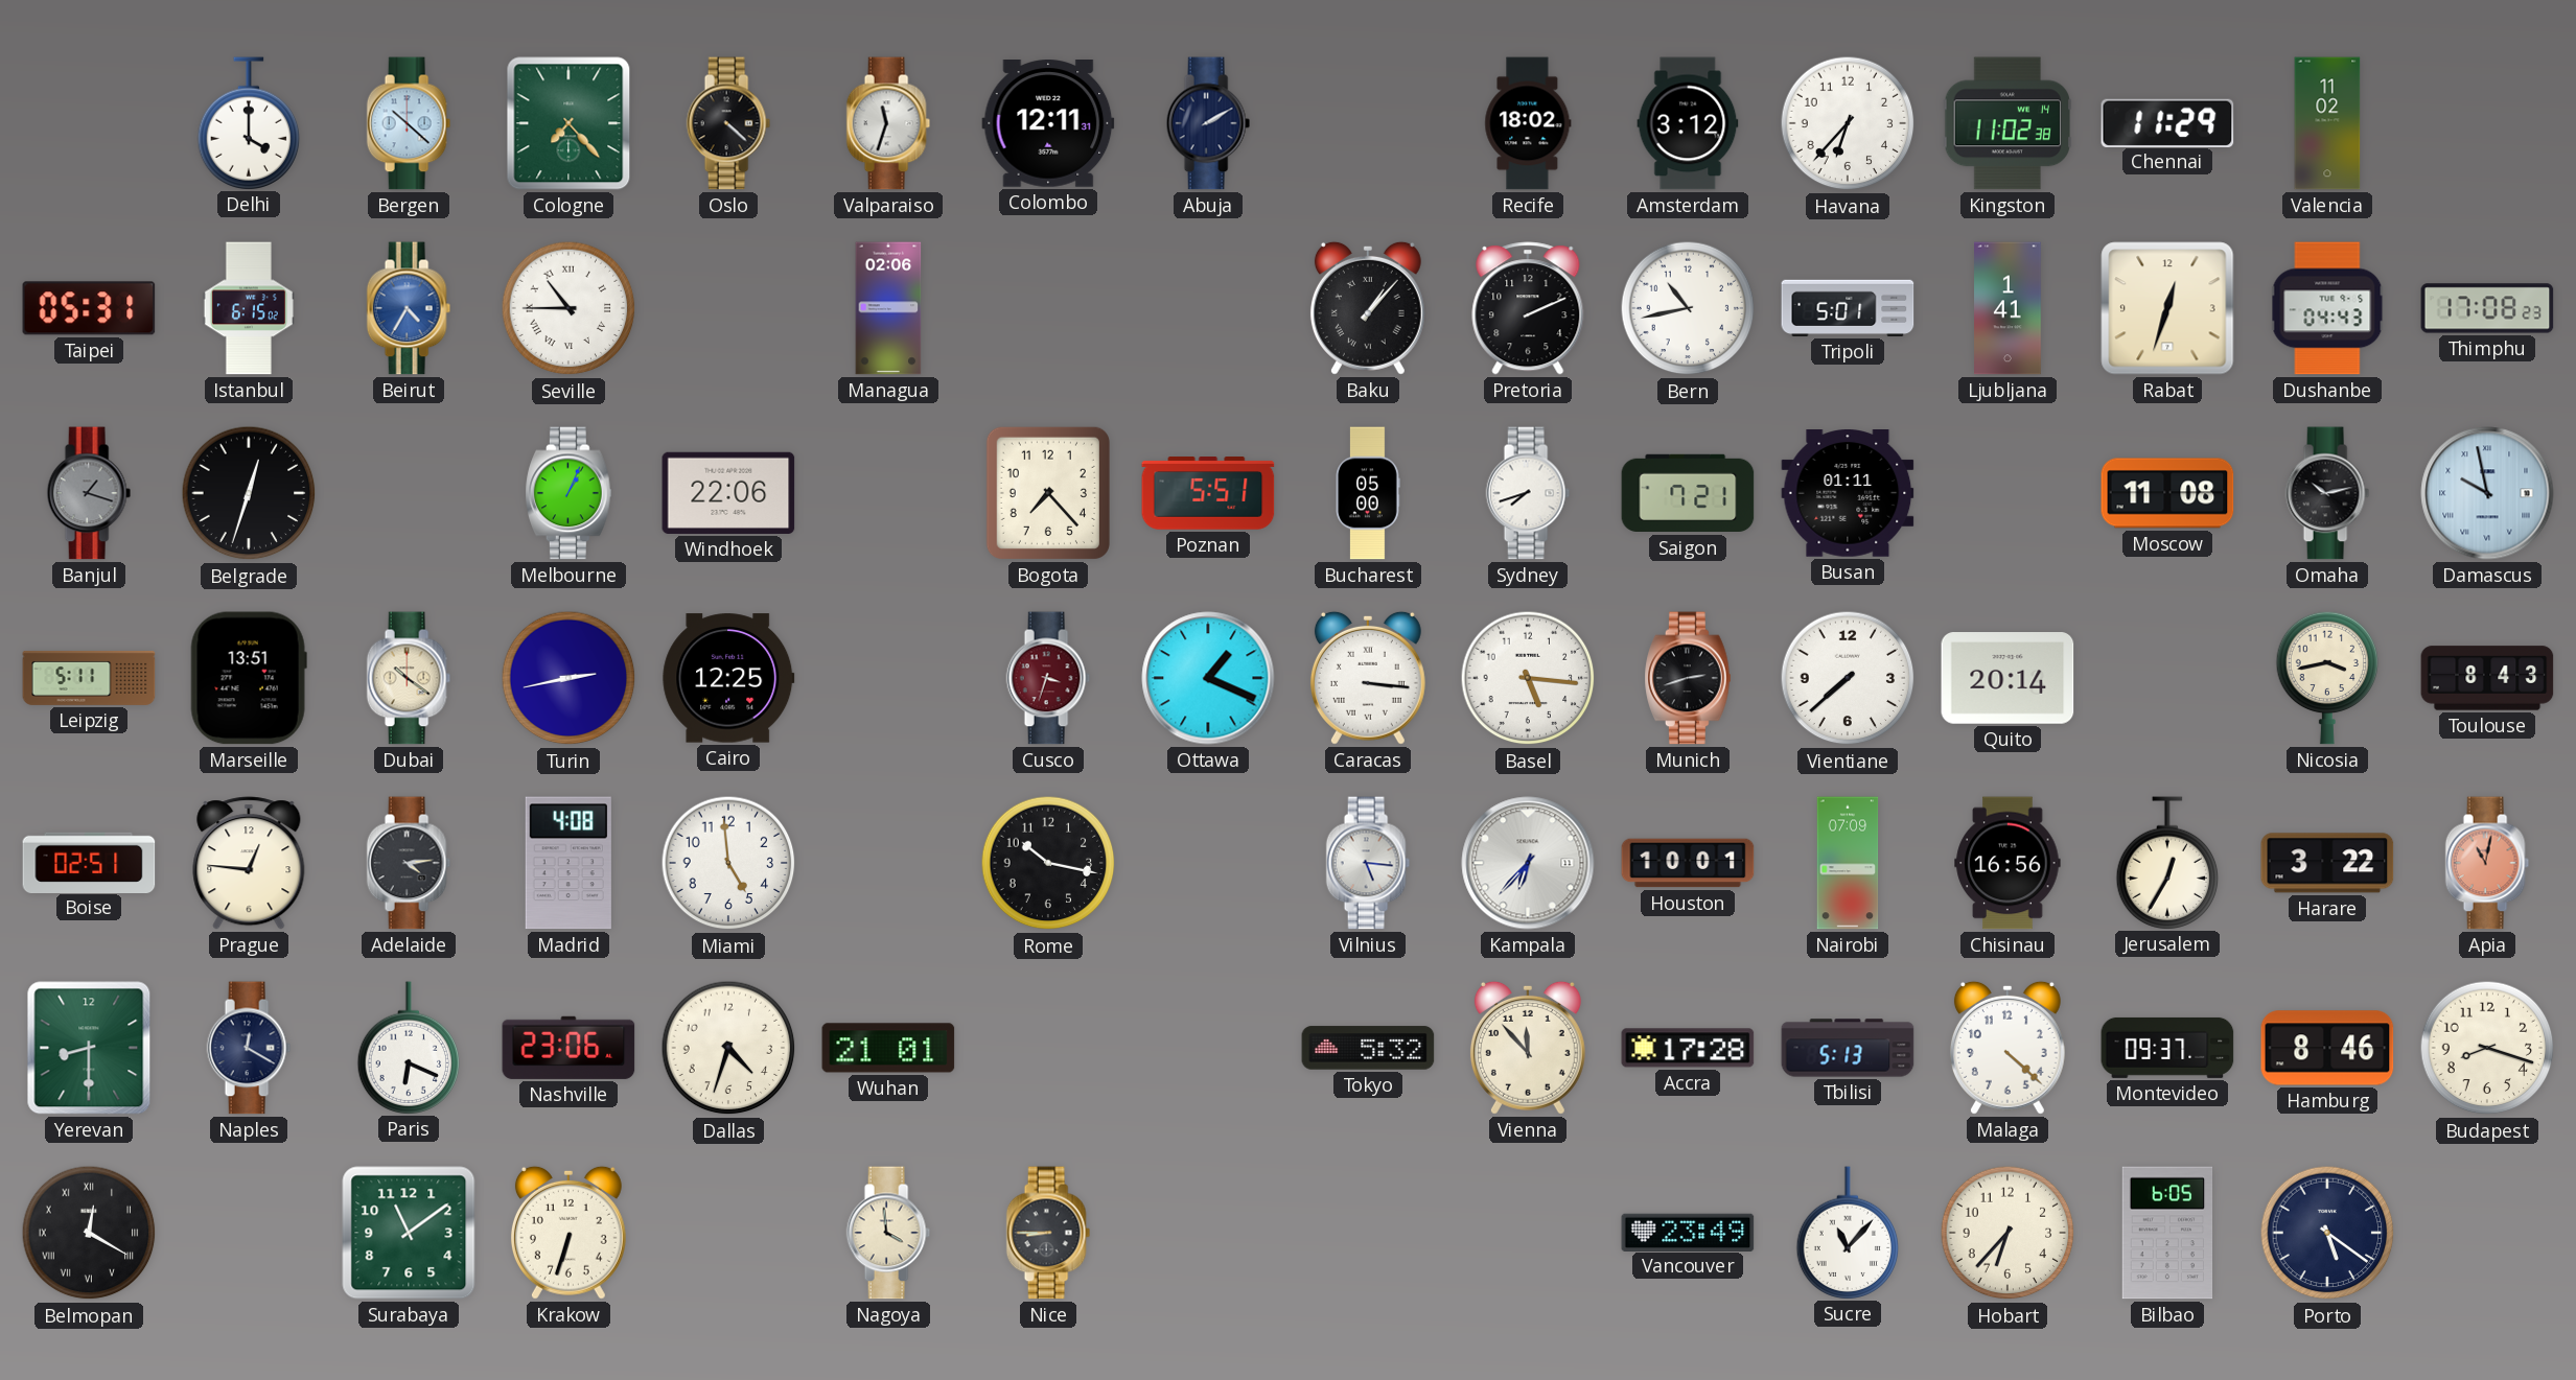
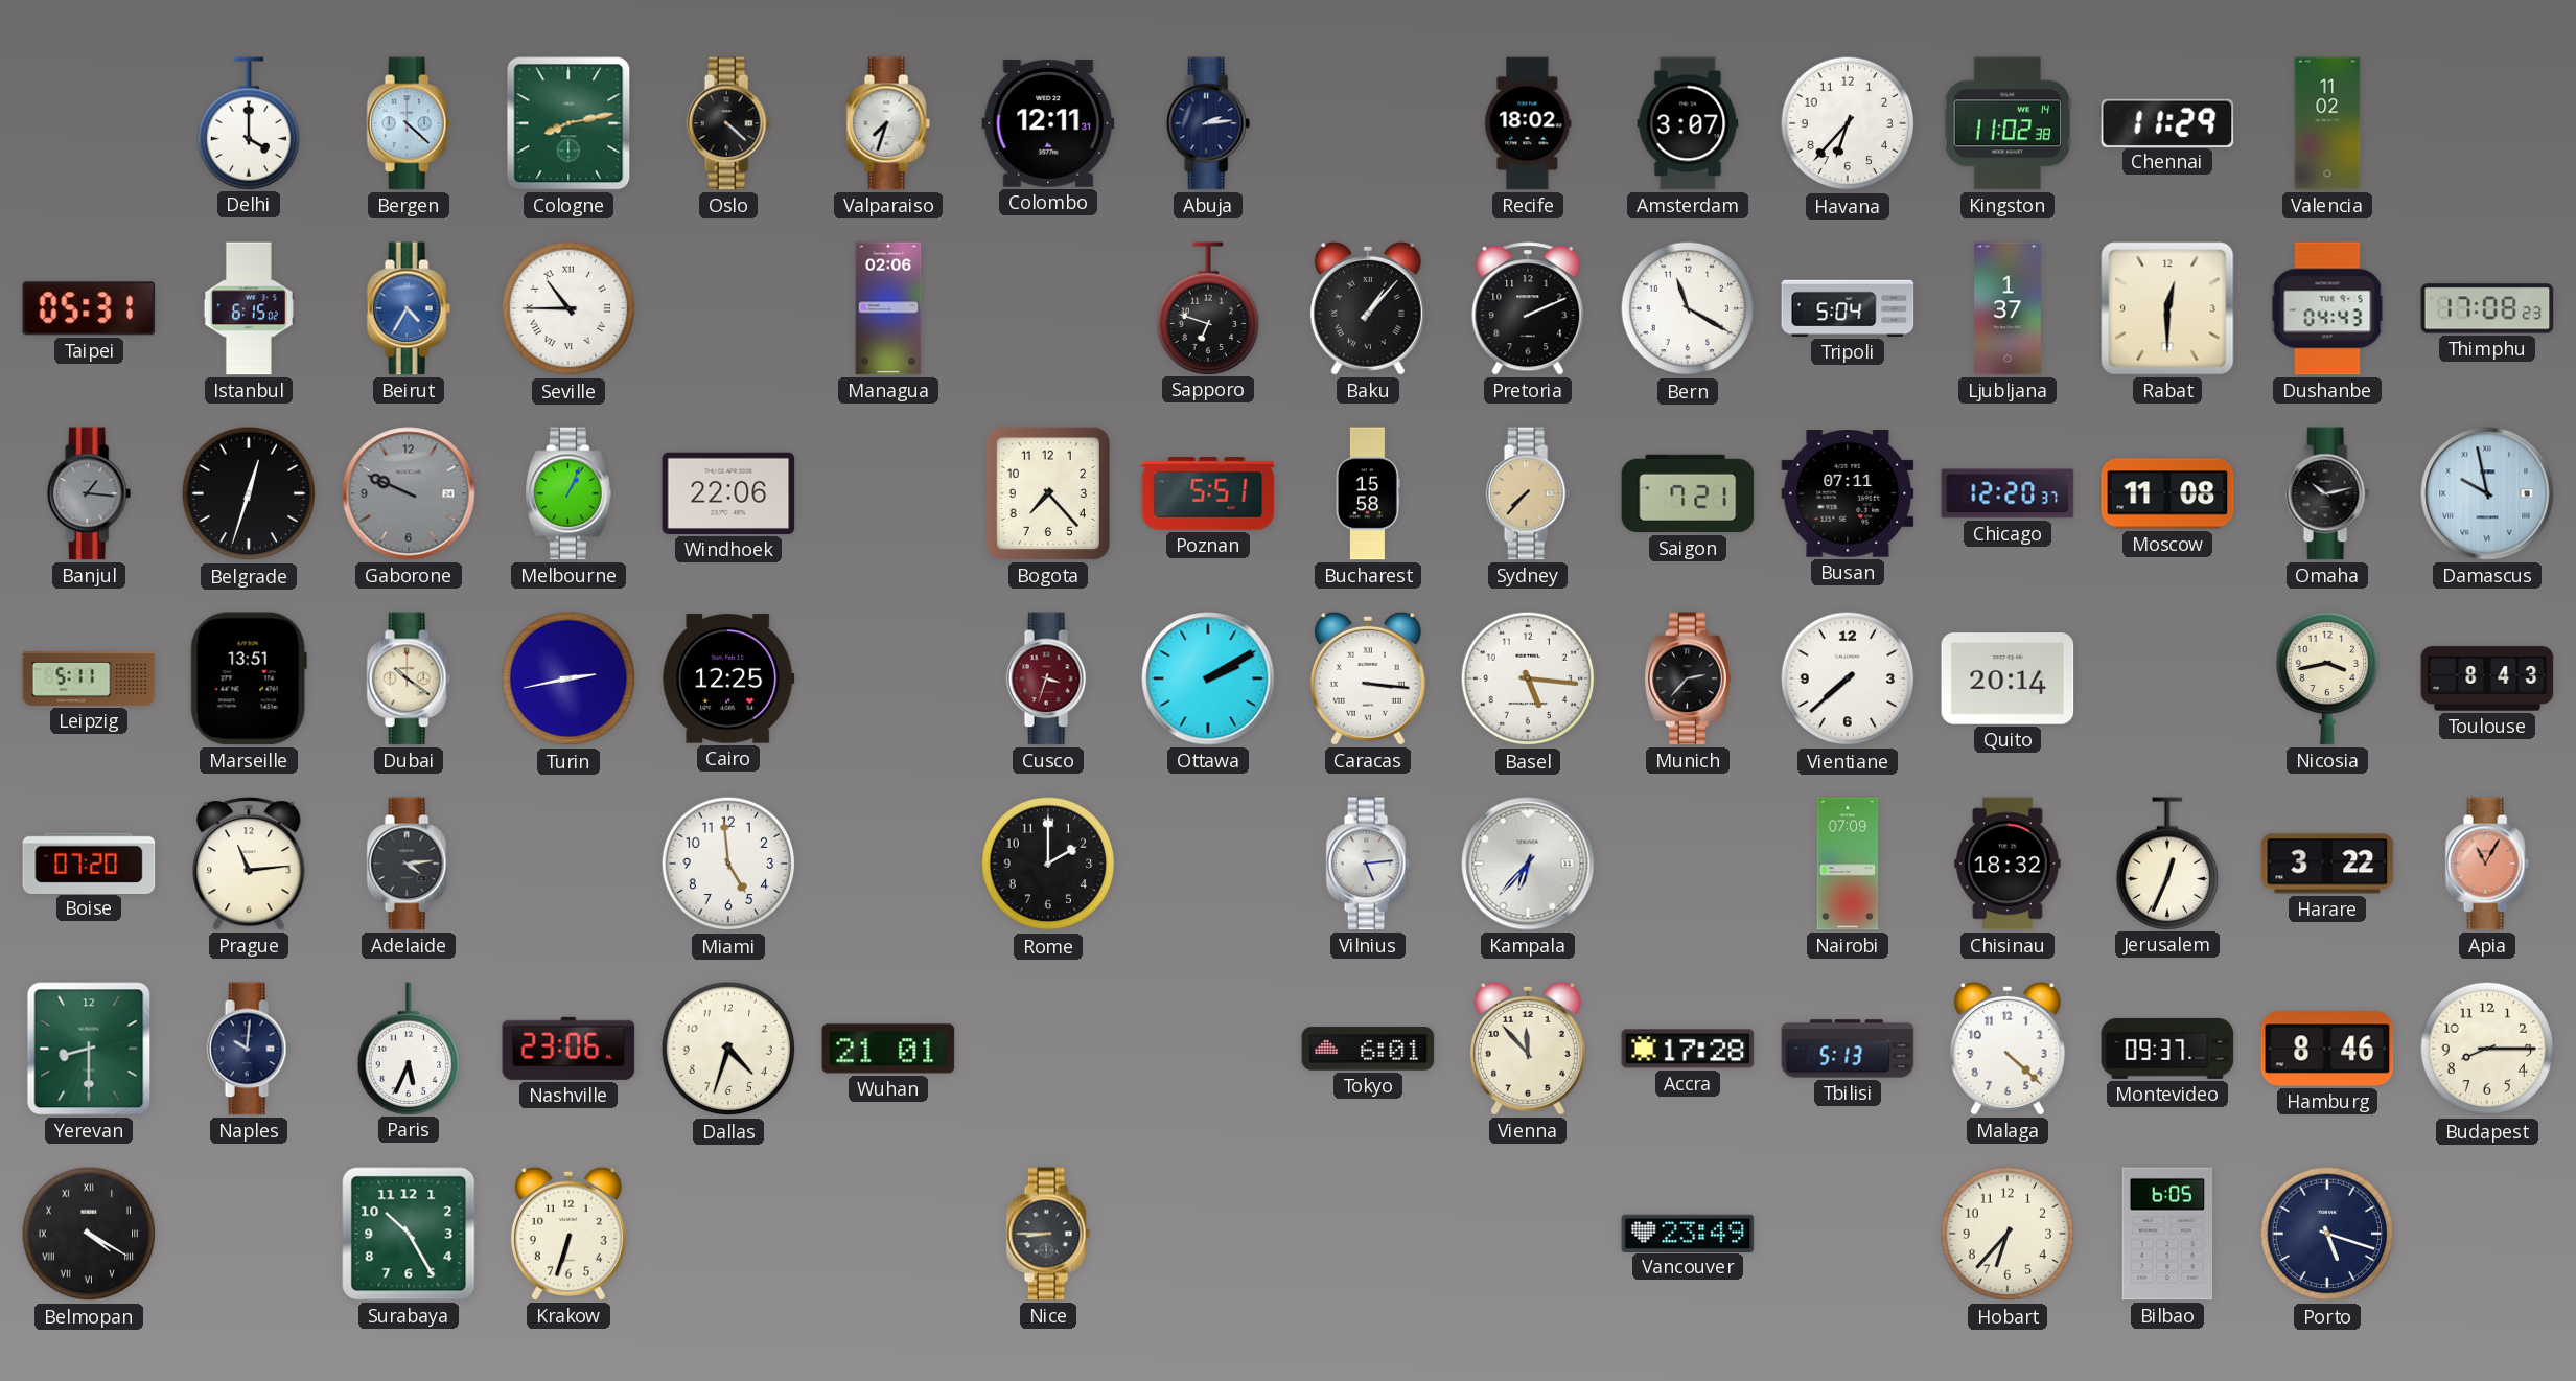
Bergen: 10:22 -> 4:22 (409, 123)
Cologne: 7:23 -> 8:13 (568, 123)
Valparaiso: 11:33 -> 7:33 (888, 123)
Abuja: 2:10 -> 2:14 (1208, 123)
Amsterdam: 3:12 -> 3:07 (1688, 123)
Sapporo: none -> 6:48 (1208, 308)
Bern: 10:43 -> 11:20 (1688, 308)
Tripoli: 5:01 -> 5:04 (1848, 308)
Ljubljana: 1:41 -> 1:37 (2009, 308)
Rabat: 12:33 -> 12:30 (2167, 308)
Banjul: 1:18 -> 1:16 (89, 493)
Gaborone: none -> 9:49 (409, 493)
Bucharest: 05:00 -> 15:58 (1369, 493)
Sydney: 7:42 -> 7:37 (1528, 493)
Sydney dial: white -> champagne (1528, 493)
Busan: 01:11 -> 07:11 (1848, 494)
Chicago: none -> 12:20 (2008, 493)
Ottawa: 1:19 -> 2:10 (1208, 678)
Munich: 2:42 -> 2:37 (1688, 678)
Boise: 02:51 -> 07:20 (89, 862)
Prague: 12:46 -> 11:14 (249, 864)
Madrid: 4:08 -> none (568, 863)
Rome: 10:17 -> 2:00 (1048, 864)
Vilnius: 5:16 -> 5:14 (1368, 864)
Houston: 10:01 -> none (1688, 863)
Chisinau: 16:56 -> 18:32 (2008, 864)
Jerusalem: 12:35 -> 12:34 (2167, 864)
Apia: 11:02 -> 11:05 (2487, 864)
Naples: 12:20 -> 10:01 (249, 1049)
Paris: 6:19 -> 5:34 (409, 1049)
Tokyo: 5:32 -> 6:01 (1368, 1049)
Budapest: 8:18 -> 8:15 (2487, 1049)
Belmopan: 12:20 -> 4:20 (89, 1234)
Surabaya: 11:09 -> 10:25 (409, 1234)
Nagoya: 3:59 -> none (888, 1233)
Sucre: 11:07 -> none (1848, 1233)
Porto: 5:21 -> 5:18 (2327, 1234)
